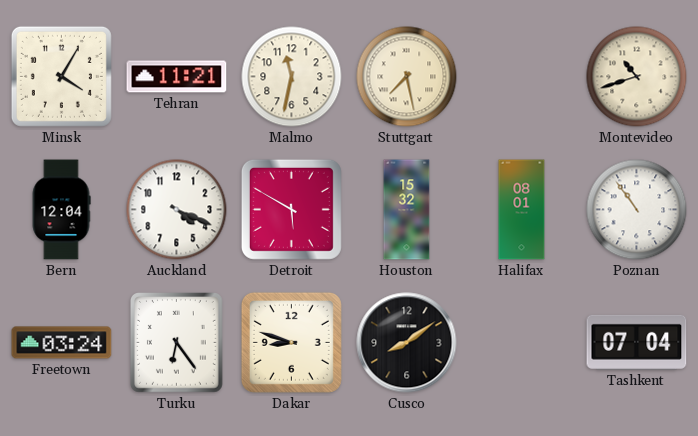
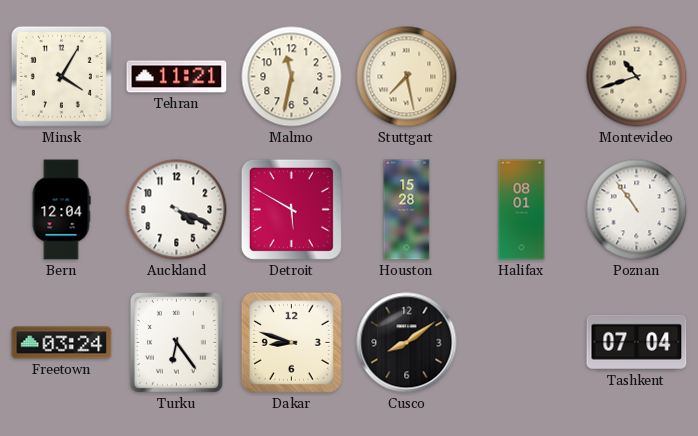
Houston: 15:32 -> 15:28 (407, 210)
